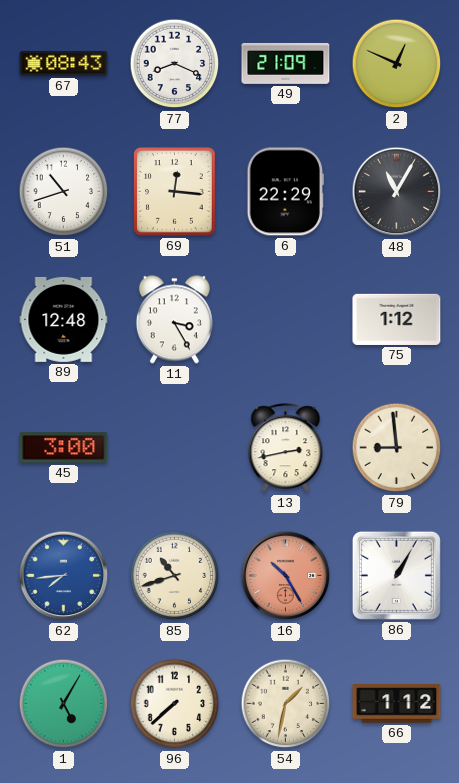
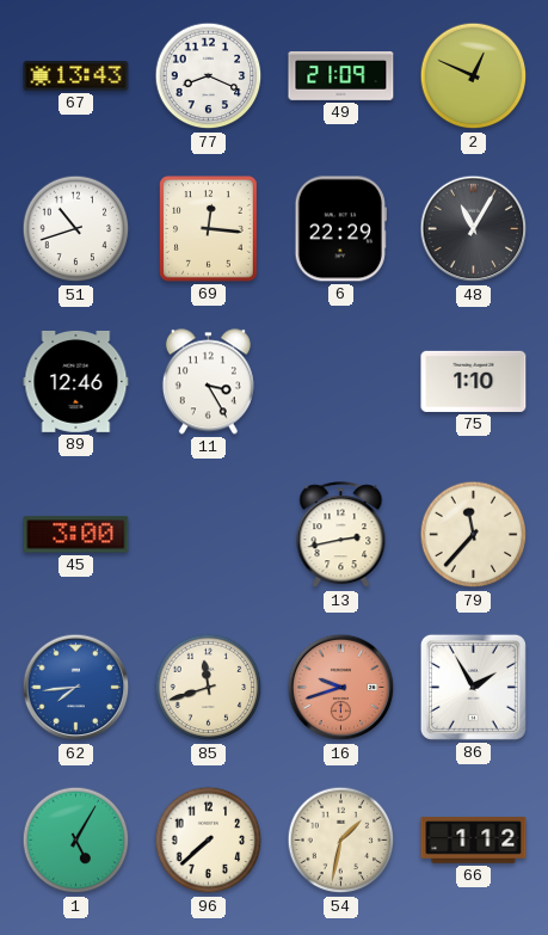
67: 08:43 -> 13:43 (76, 75)
89: 12:48 -> 12:46 (76, 381)
75: 1:12 -> 1:10 (474, 381)
79: 8:59 -> 11:37 (474, 535)
85: 10:42 -> 11:42 (209, 688)
16: 10:25 -> 9:42 (341, 688)
86: 1:05 -> 1:55 (473, 687)
